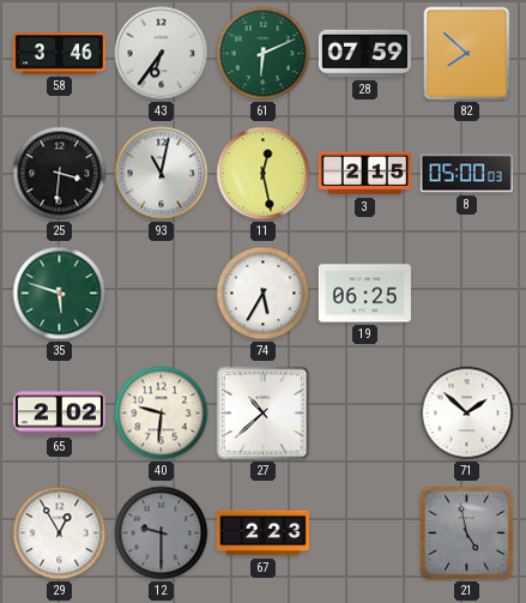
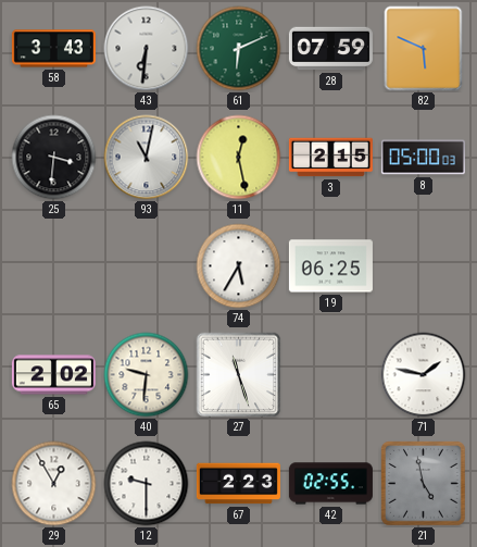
58: 3:46 -> 3:43 (53, 49)
43: 6:36 -> 6:31 (147, 49)
82: 7:52 -> 5:49 (424, 49)
35: 5:48 -> none (60, 294)
27: 10:38 -> 11:27 (239, 375)
71: 1:52 -> 1:47 (424, 375)
12 dial: grey -> white (147, 484)
42: none -> 02:55 (330, 484)
